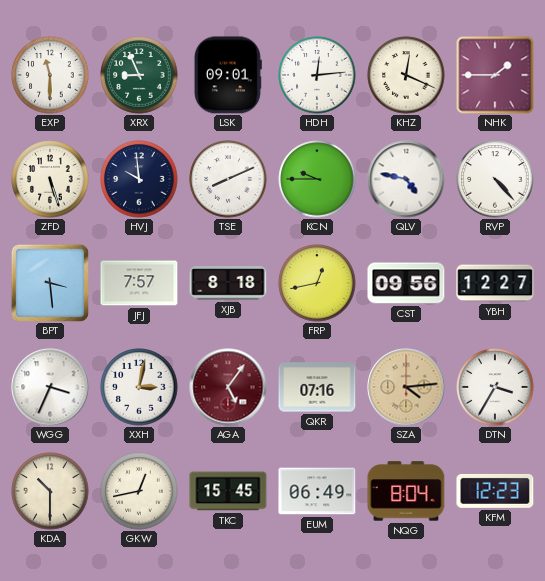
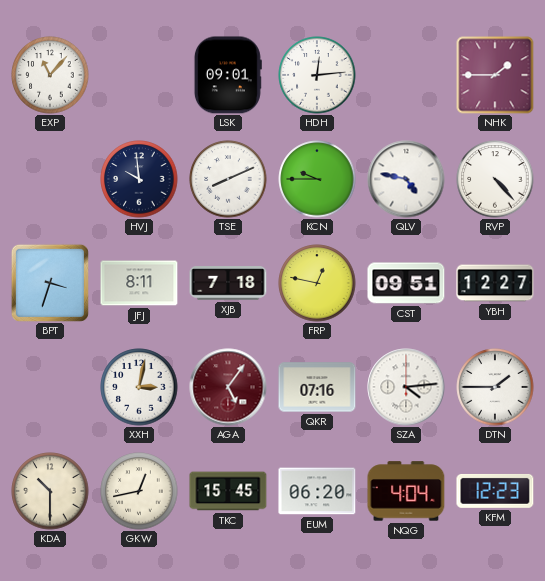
EXP: 11:30 -> 11:07 (50, 75)
XRX: 8:56 -> none (139, 75)
KHZ: 12:19 -> none (406, 75)
ZFD: 5:27 -> none (50, 179)
BPT: 3:29 -> 3:33 (50, 283)
JFJ: 7:57 -> 8:11 (139, 283)
XJB: 8:18 -> 7:18 (228, 283)
FRP: 12:43 -> 12:47 (317, 283)
CST: 09:56 -> 09:51 (406, 283)
WGG: 3:34 -> none (50, 387)
SZA dial: champagne -> white (406, 387)
DTN: 3:35 -> 1:45 (495, 387)
EUM: 06:49 -> 06:20 (317, 491)
NQG: 8:04 -> 4:04 (406, 491)
